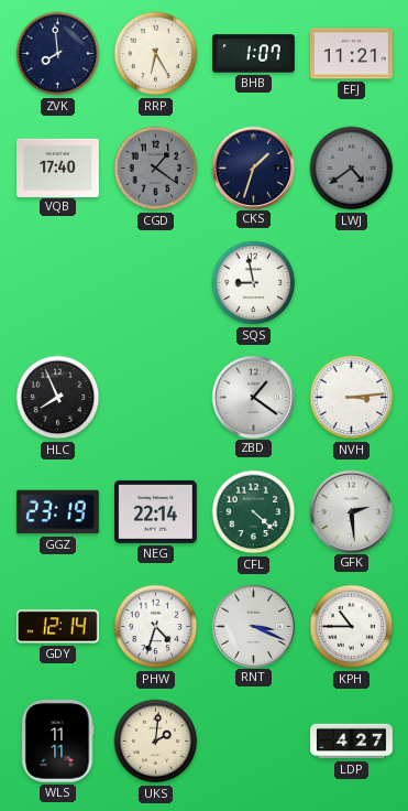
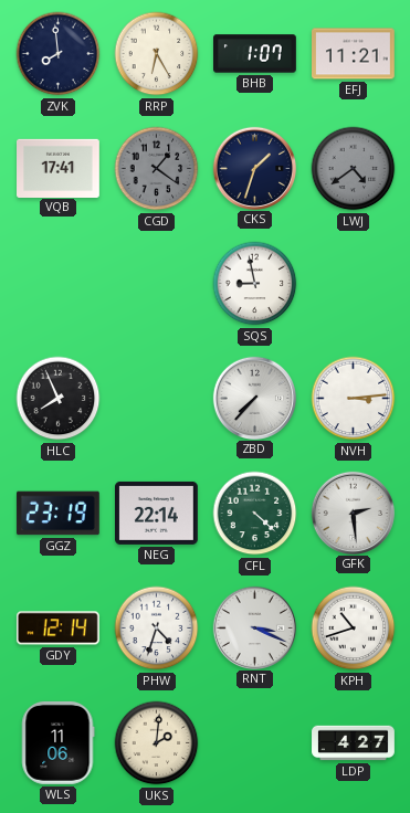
VQB: 17:40 -> 17:41 (59, 168)
ZBD: 1:21 -> 7:37 (254, 398)
KPH: 10:45 -> 10:42 (354, 629)
WLS: 11:11 -> 11:06 (57, 743)
